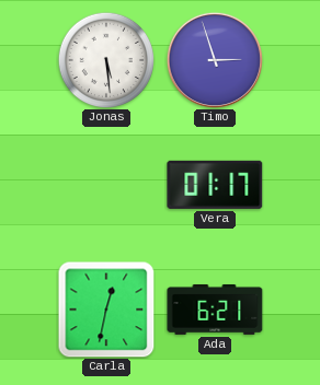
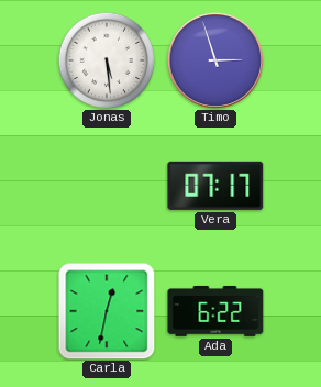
Vera: 01:17 -> 07:17 (215, 186)
Ada: 6:21 -> 6:22 (215, 311)
